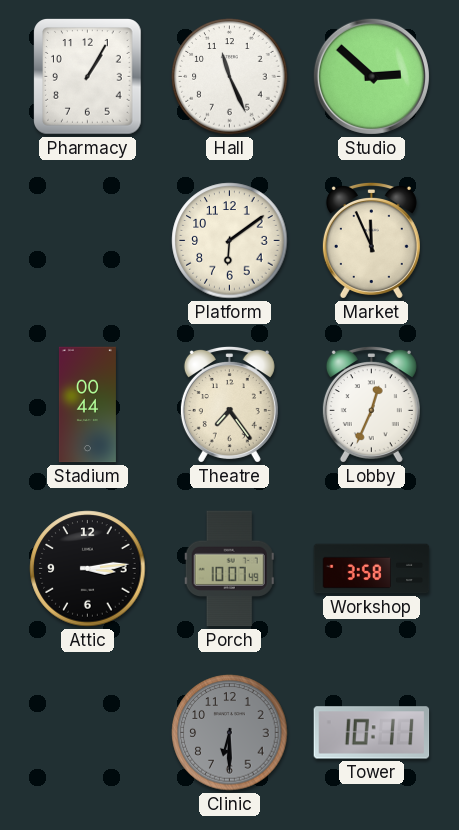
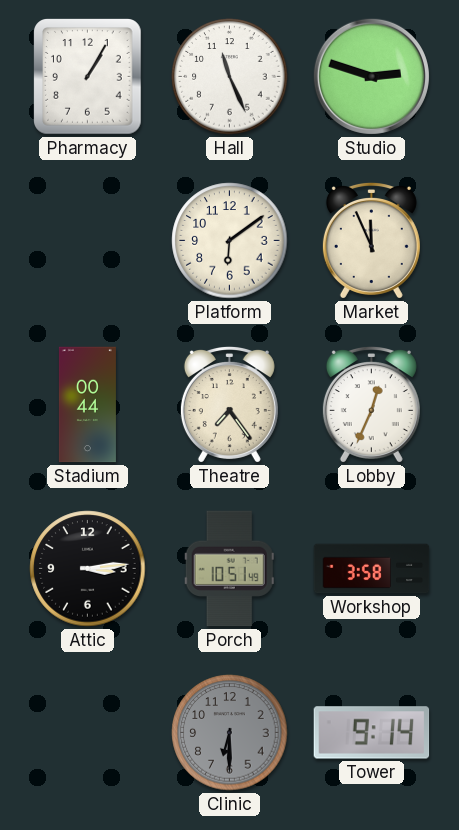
Studio: 2:52 -> 2:48 (371, 76)
Porch: 10:07 -> 10:51 (229, 569)
Tower: 10:11 -> 9:14 (372, 733)
